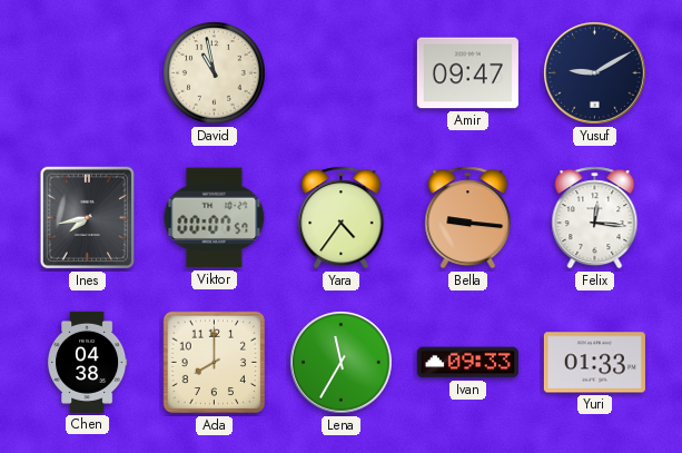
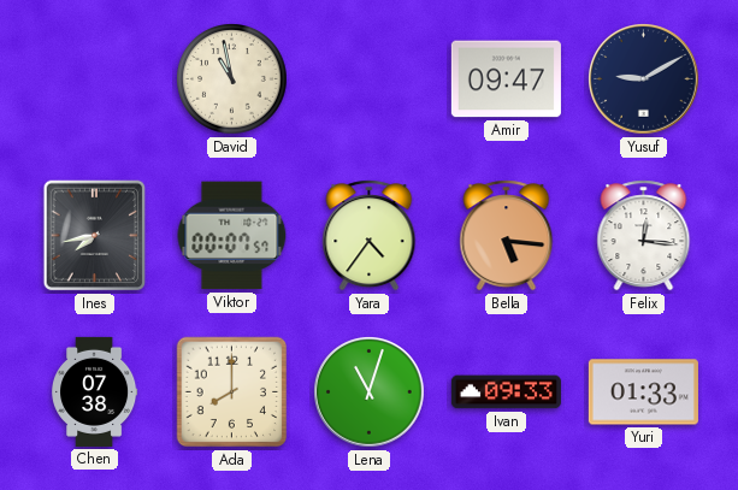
Bella: 9:16 -> 5:16 (507, 236)
Chen: 04:38 -> 07:38 (95, 391)
Lena: 11:35 -> 11:03 (370, 392)
